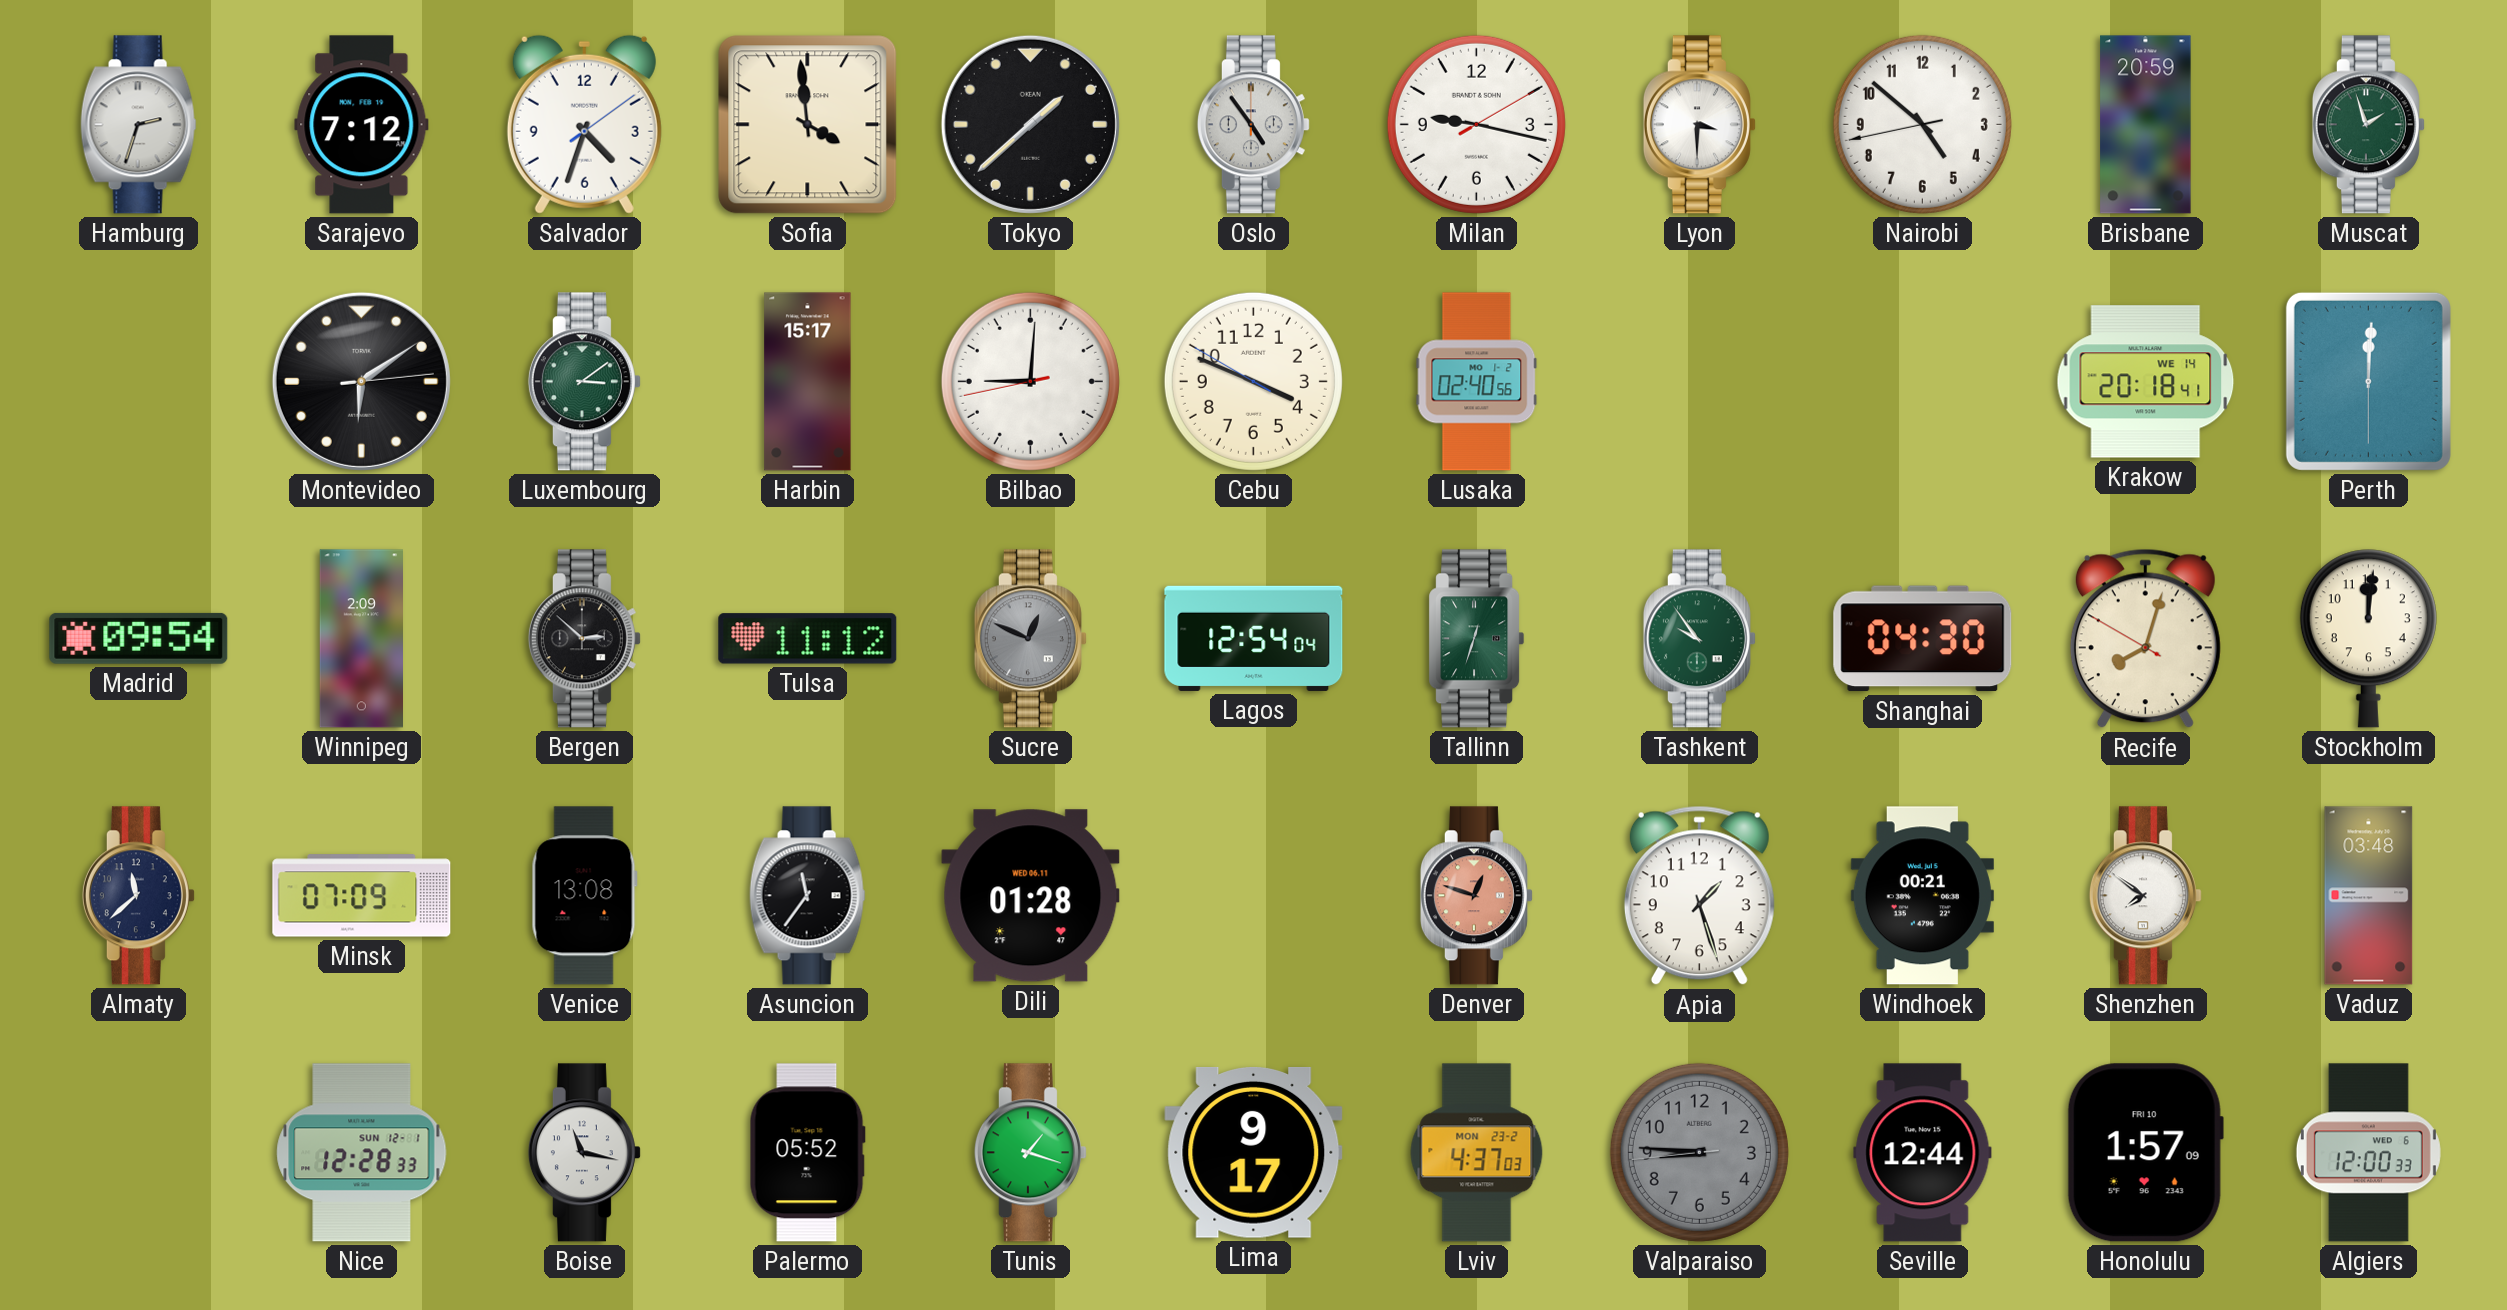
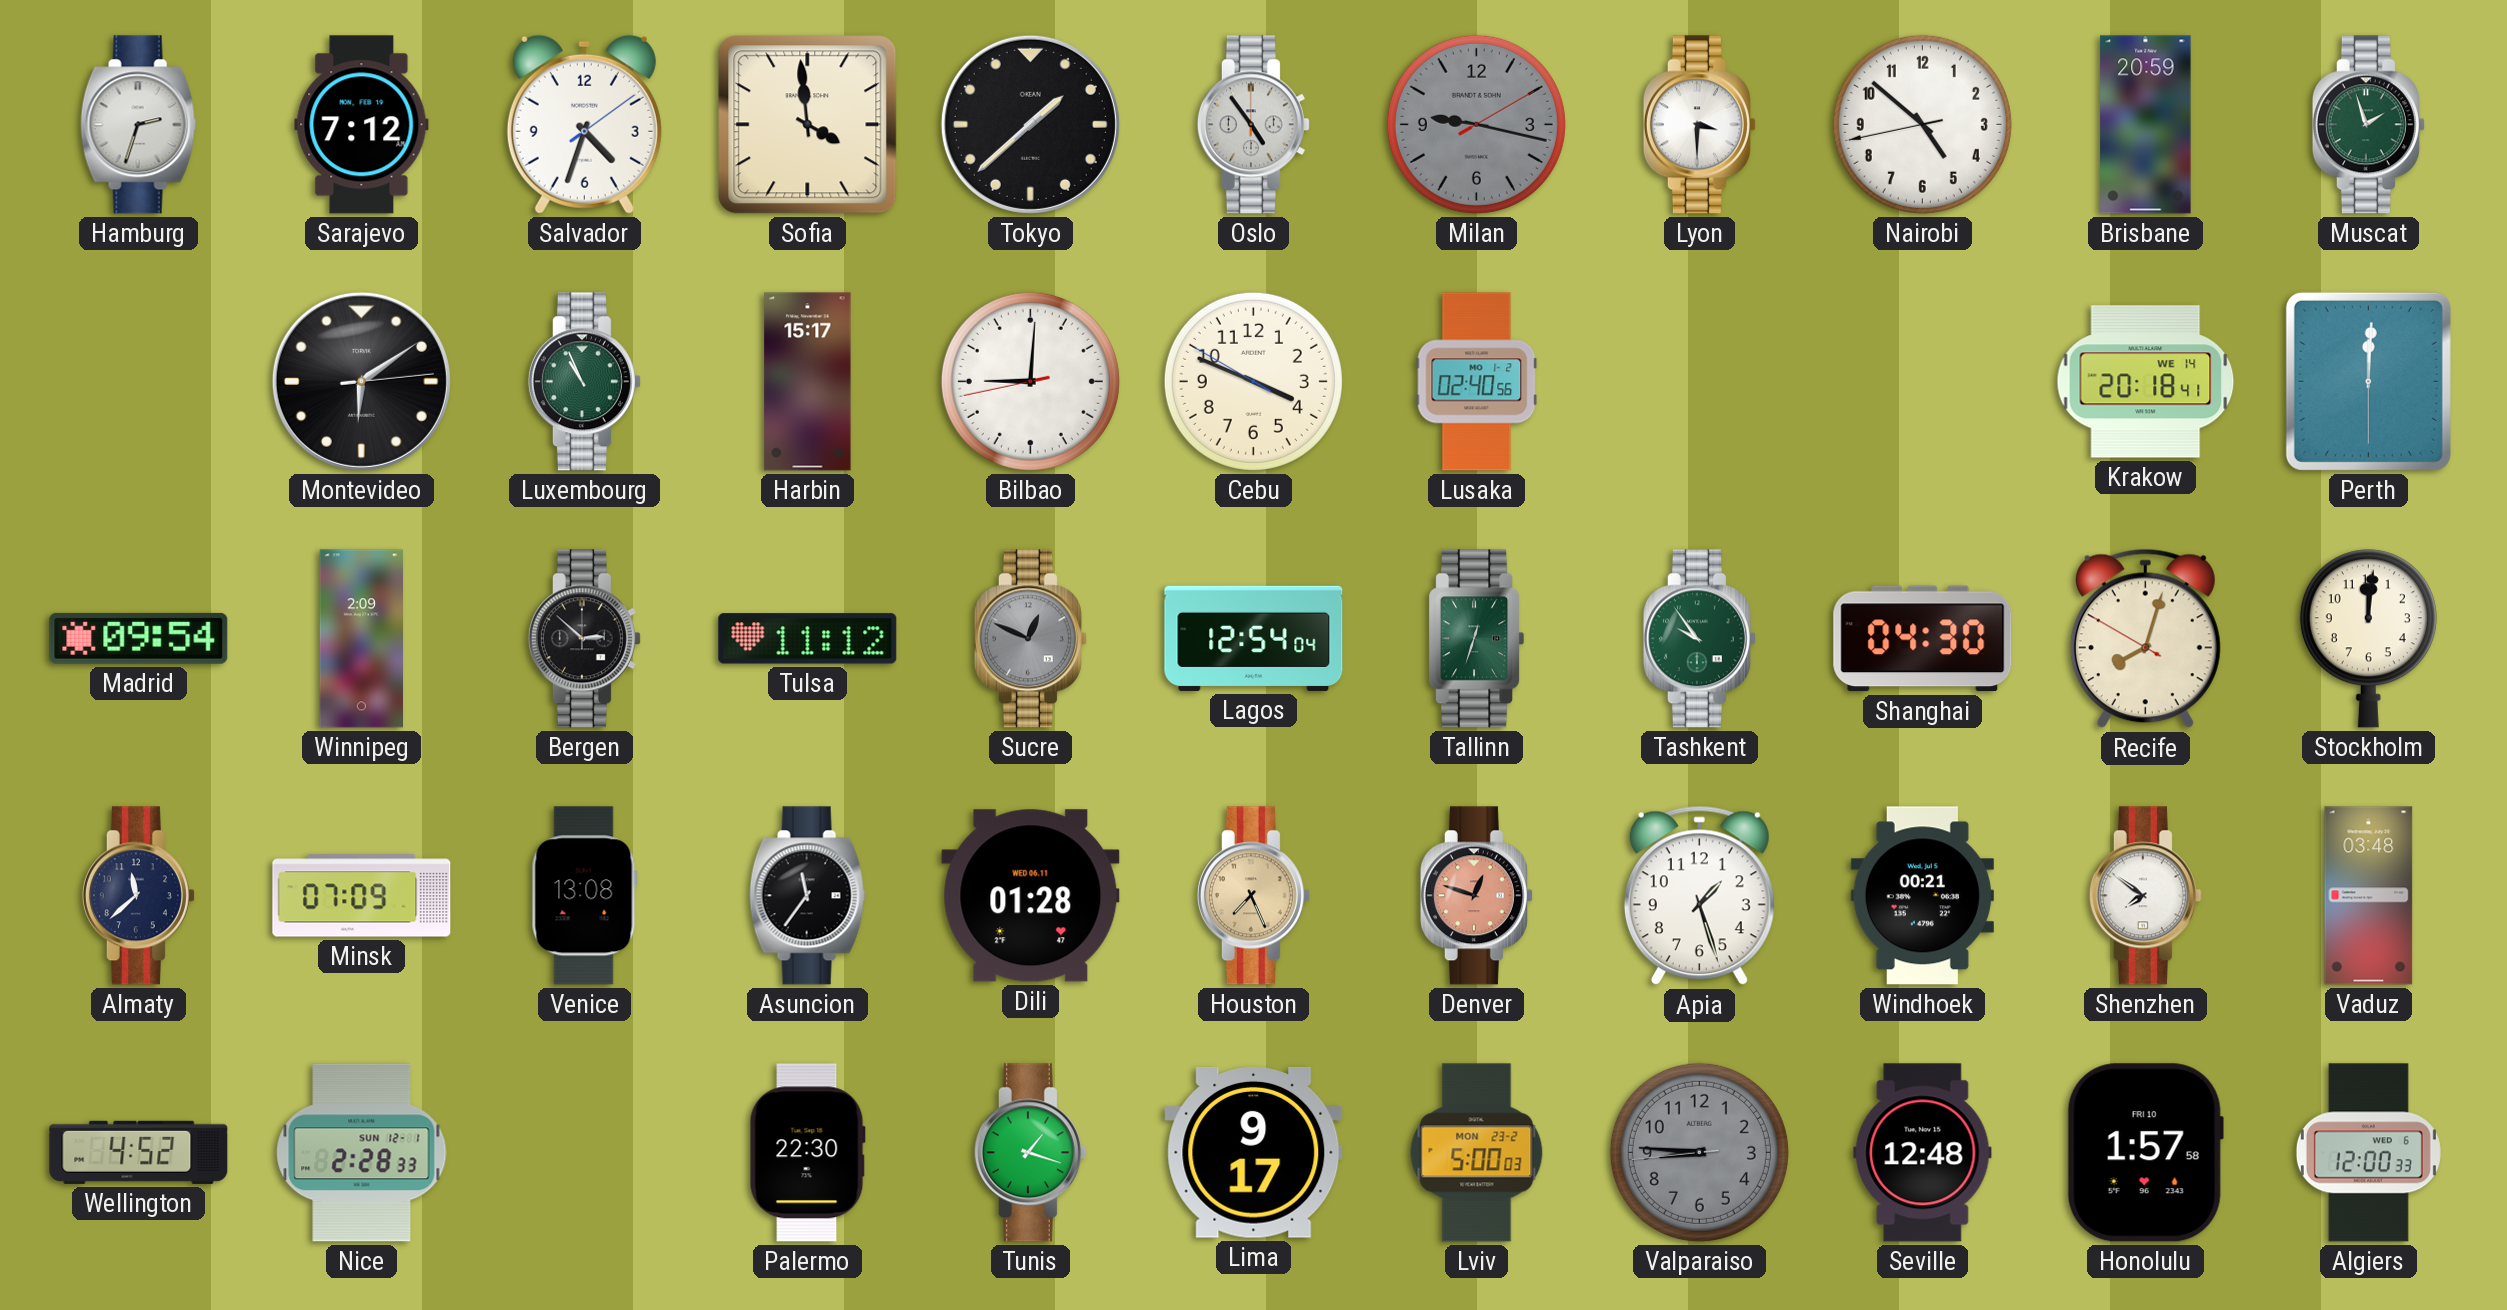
Milan dial: white -> grey (1476, 124)
Luxembourg: 3:09 -> 10:56 (584, 382)
Houston: none -> 7:26 (1253, 896)
Wellington: none -> 4:52 (139, 1152)
Nice: 12:28 -> 2:28 (362, 1153)
Boise: 11:17 -> none (584, 1153)
Palermo: 05:52 -> 22:30 (807, 1153)
Lviv: 4:37 -> 5:00 (1477, 1153)
Seville: 12:44 -> 12:48 (1923, 1153)
Honolulu: 1:57:09 -> 1:57:58 (2145, 1153)
